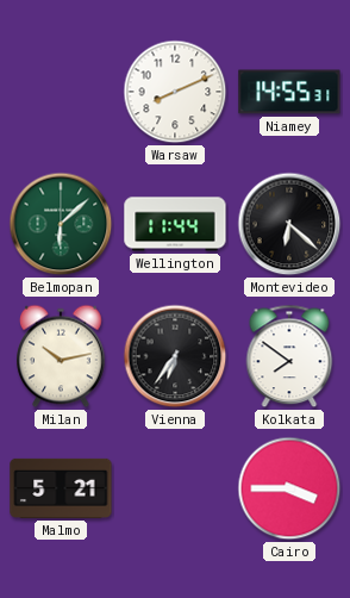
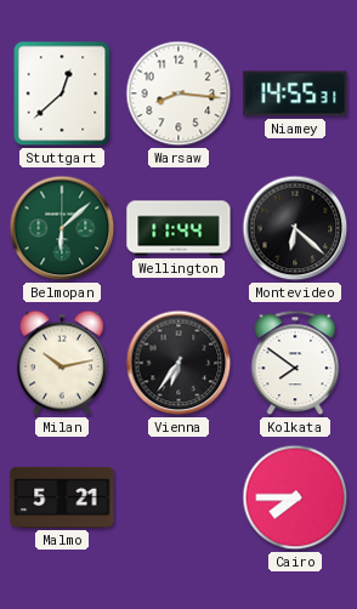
Stuttgart: none -> 12:38 (62, 93)
Warsaw: 8:11 -> 8:16 (178, 93)
Cairo: 3:45 -> 7:45 (295, 497)
